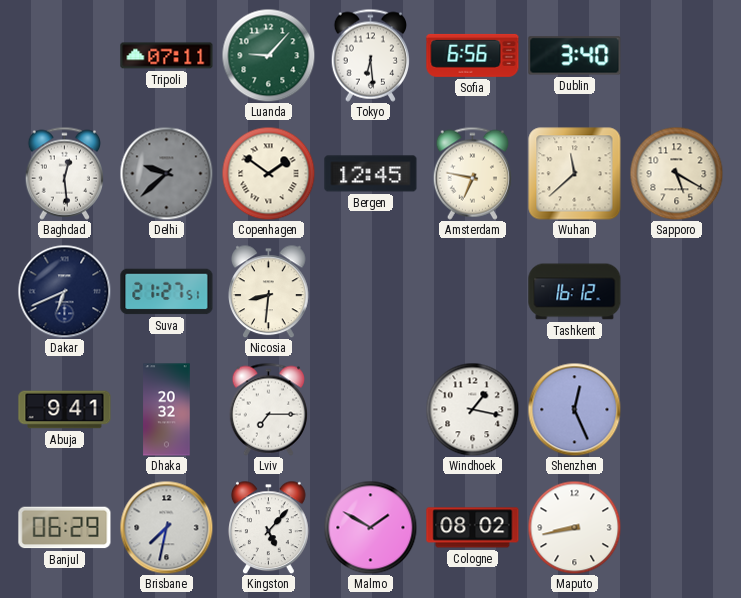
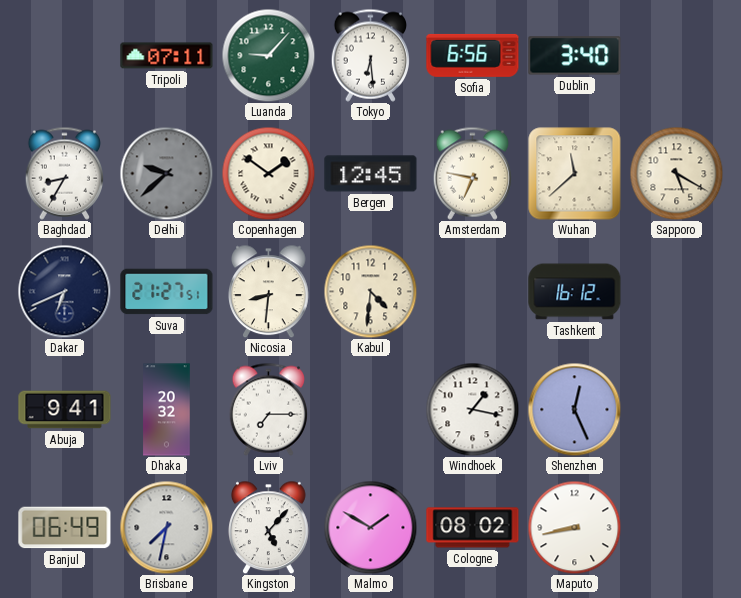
Baghdad: 12:29 -> 8:35 (64, 173)
Kabul: none -> 4:31 (370, 291)
Banjul: 06:29 -> 06:49 (65, 528)
